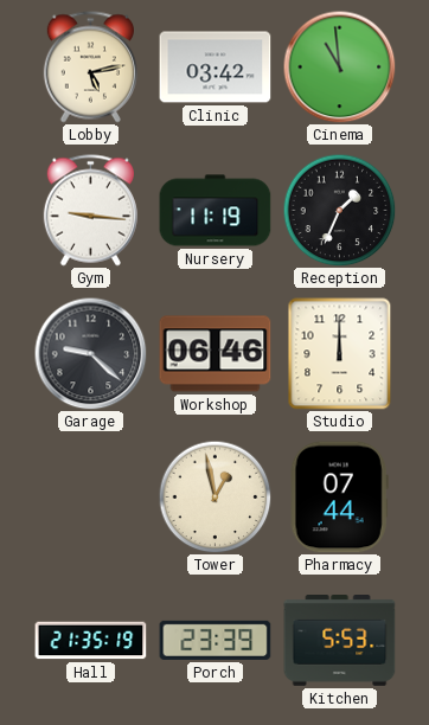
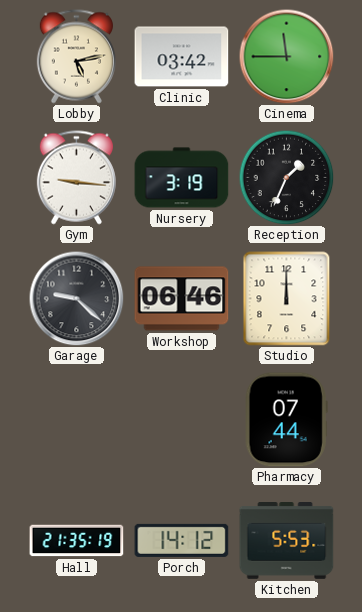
Cinema: 10:59 -> 11:45 (286, 56)
Nursery: 11:19 -> 3:19 (182, 178)
Tower: 12:58 -> none (214, 496)
Porch: 23:39 -> 14:12 (182, 540)
